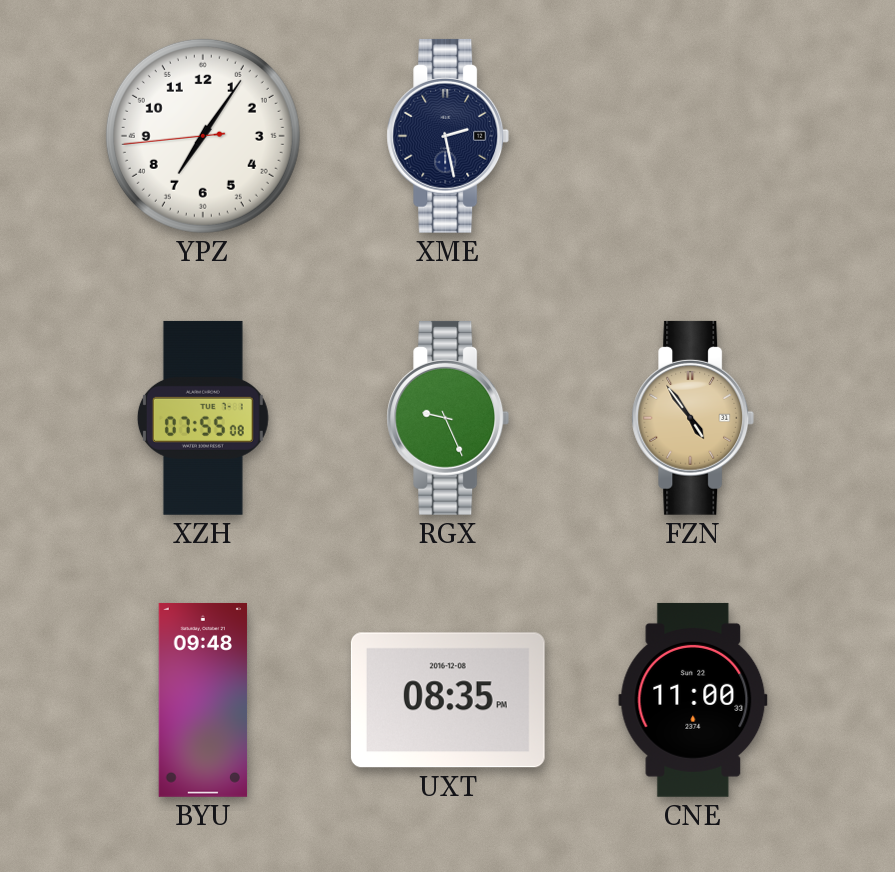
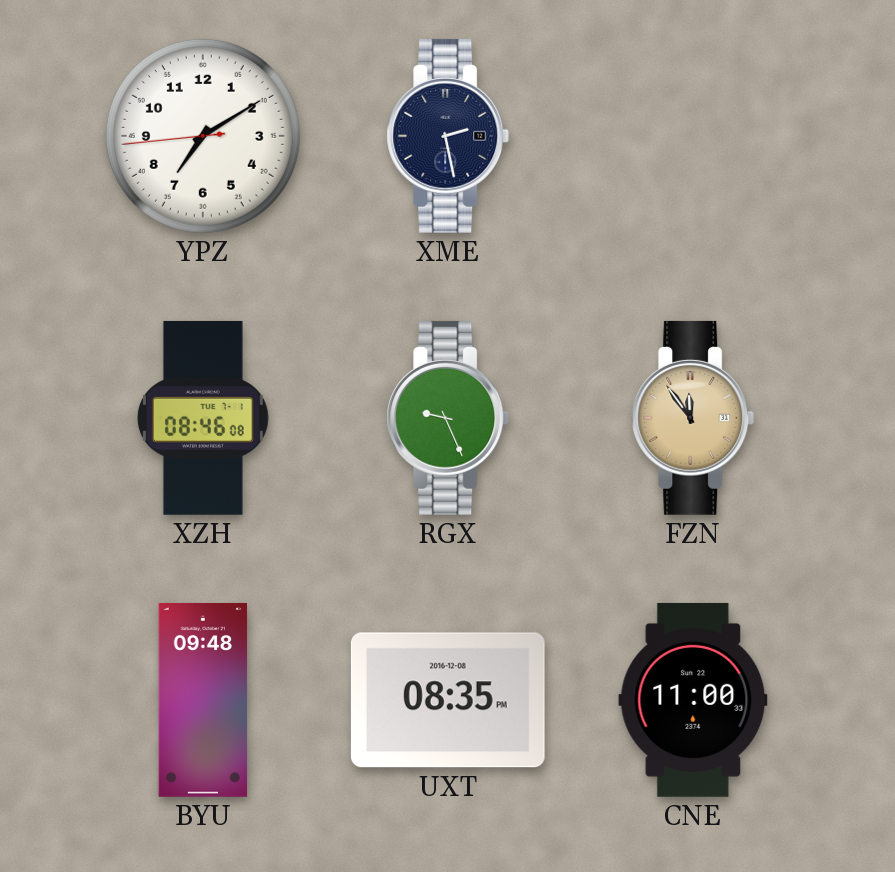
YPZ: 7:05 -> 7:09 (203, 136)
XZH: 07:55 -> 08:46 (203, 418)
FZN: 4:54 -> 11:54 (693, 418)
